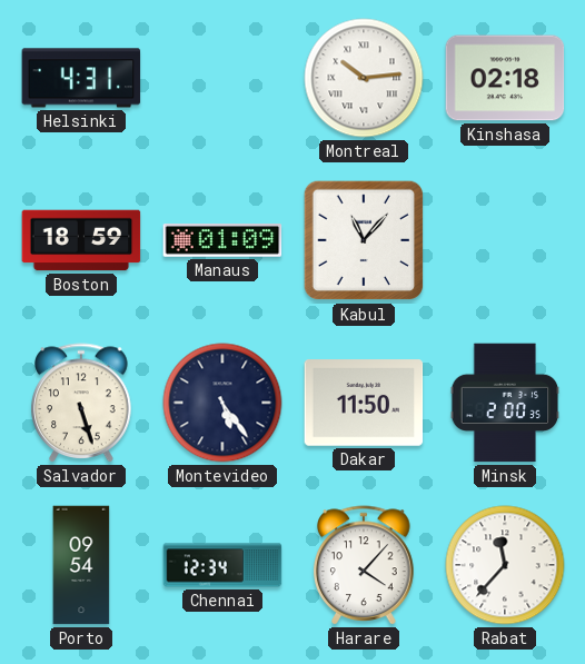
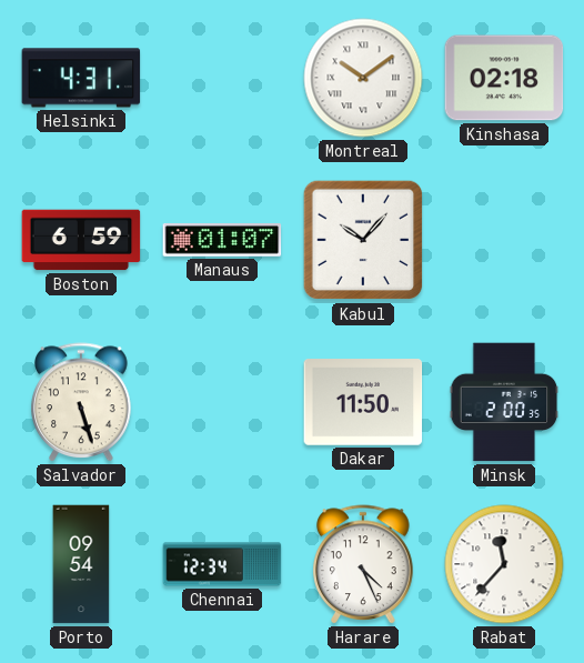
Montreal: 10:14 -> 10:09 (363, 78)
Boston: 18:59 -> 6:59 (81, 240)
Manaus: 01:09 -> 01:07 (222, 241)
Kabul: 11:07 -> 10:07 (363, 240)
Montevideo: 5:24 -> none (222, 403)
Harare: 4:07 -> 4:26 (363, 564)
